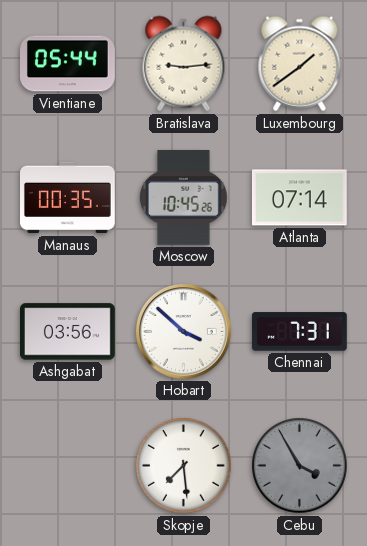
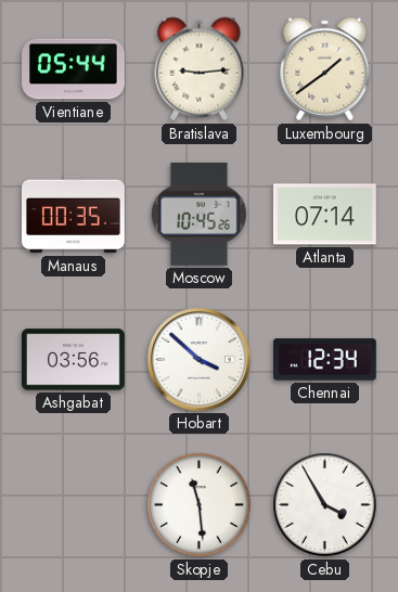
Chennai: 7:31 -> 12:34 (325, 360)
Skopje: 7:29 -> 11:29 (200, 505)
Cebu dial: grey -> white (325, 505)
